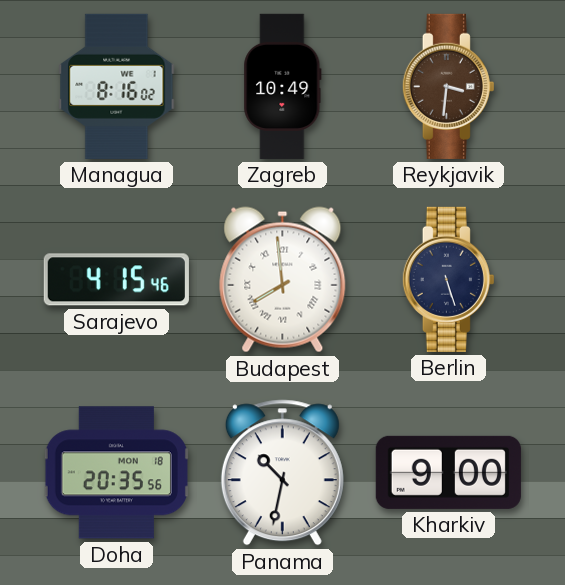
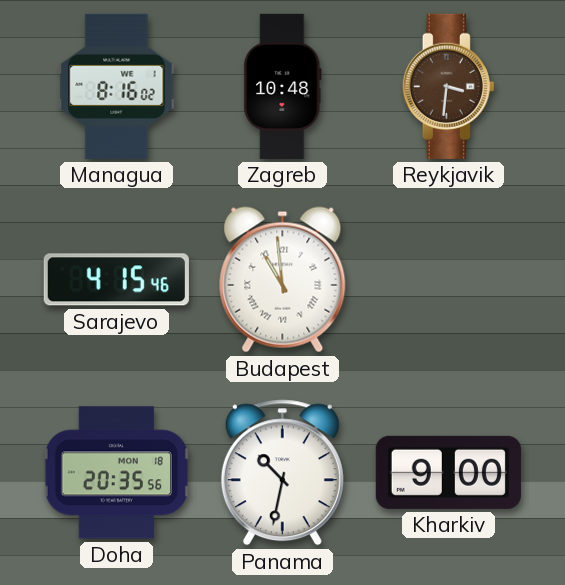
Zagreb: 10:49 -> 10:48 (283, 86)
Budapest: 7:59 -> 10:59 (283, 280)
Berlin: 5:27 -> none (448, 279)
